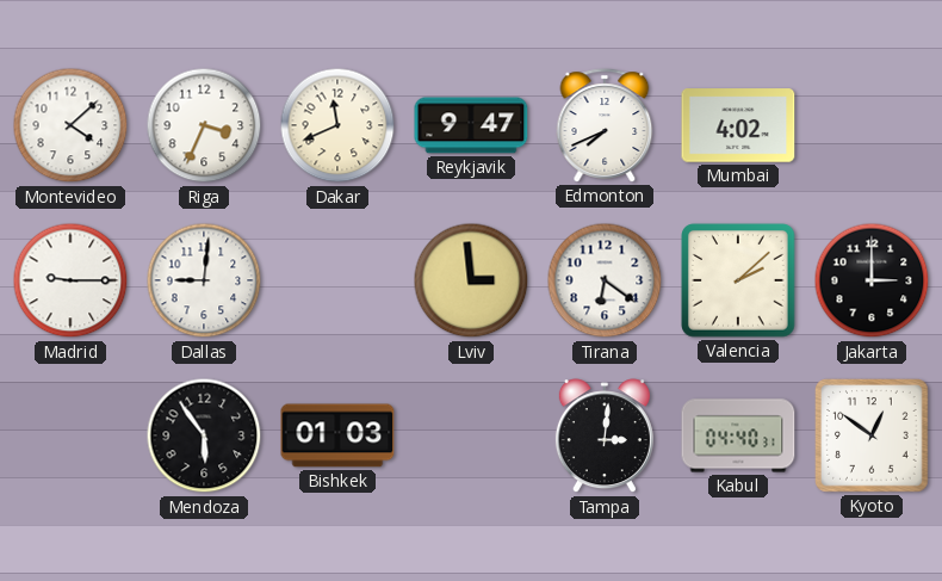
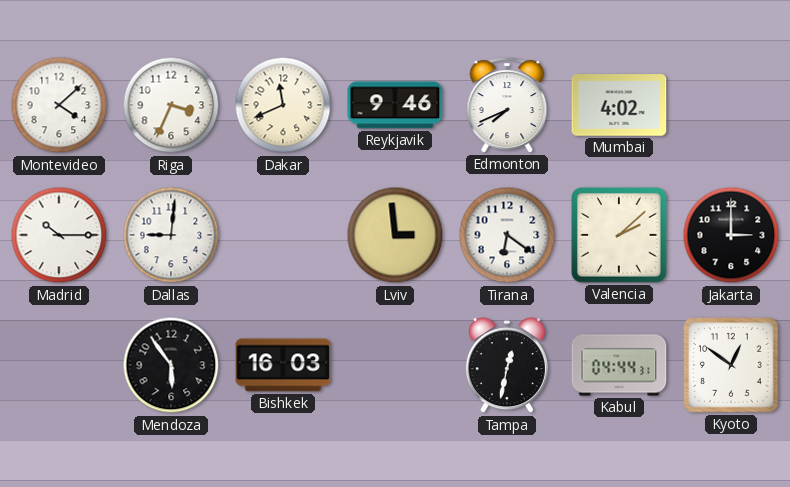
Reykjavik: 9:47 -> 9:46 (395, 105)
Madrid: 9:15 -> 10:15 (59, 235)
Bishkek: 01:03 -> 16:03 (283, 365)
Tampa: 3:01 -> 12:32 (507, 366)
Kabul: 04:40 -> 04:44 (619, 365)
